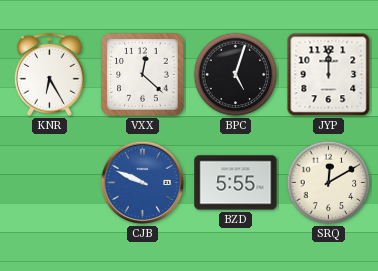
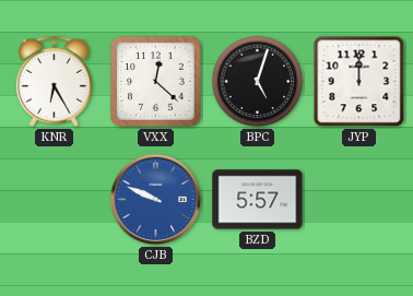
BZD: 5:55 -> 5:57 (258, 200)
SRQ: 12:10 -> none (329, 183)
